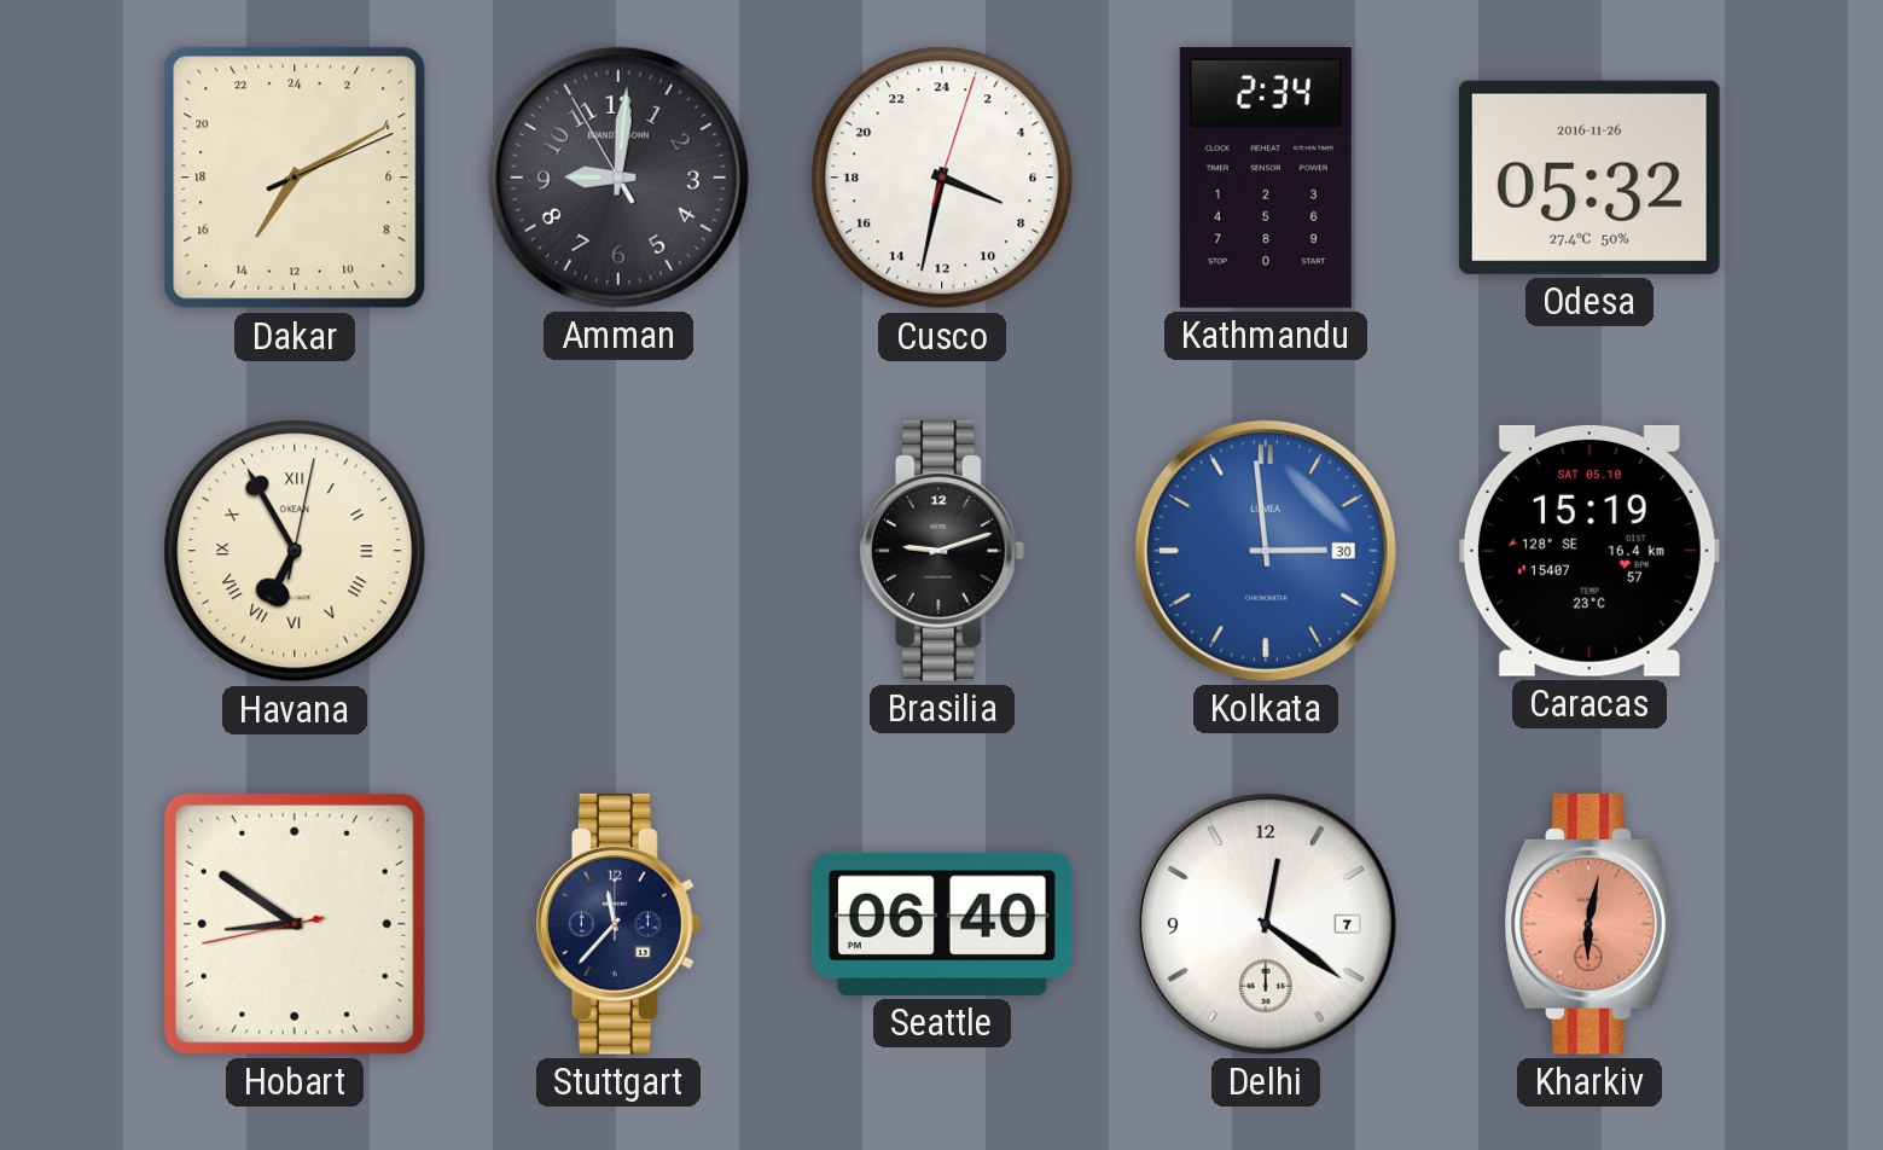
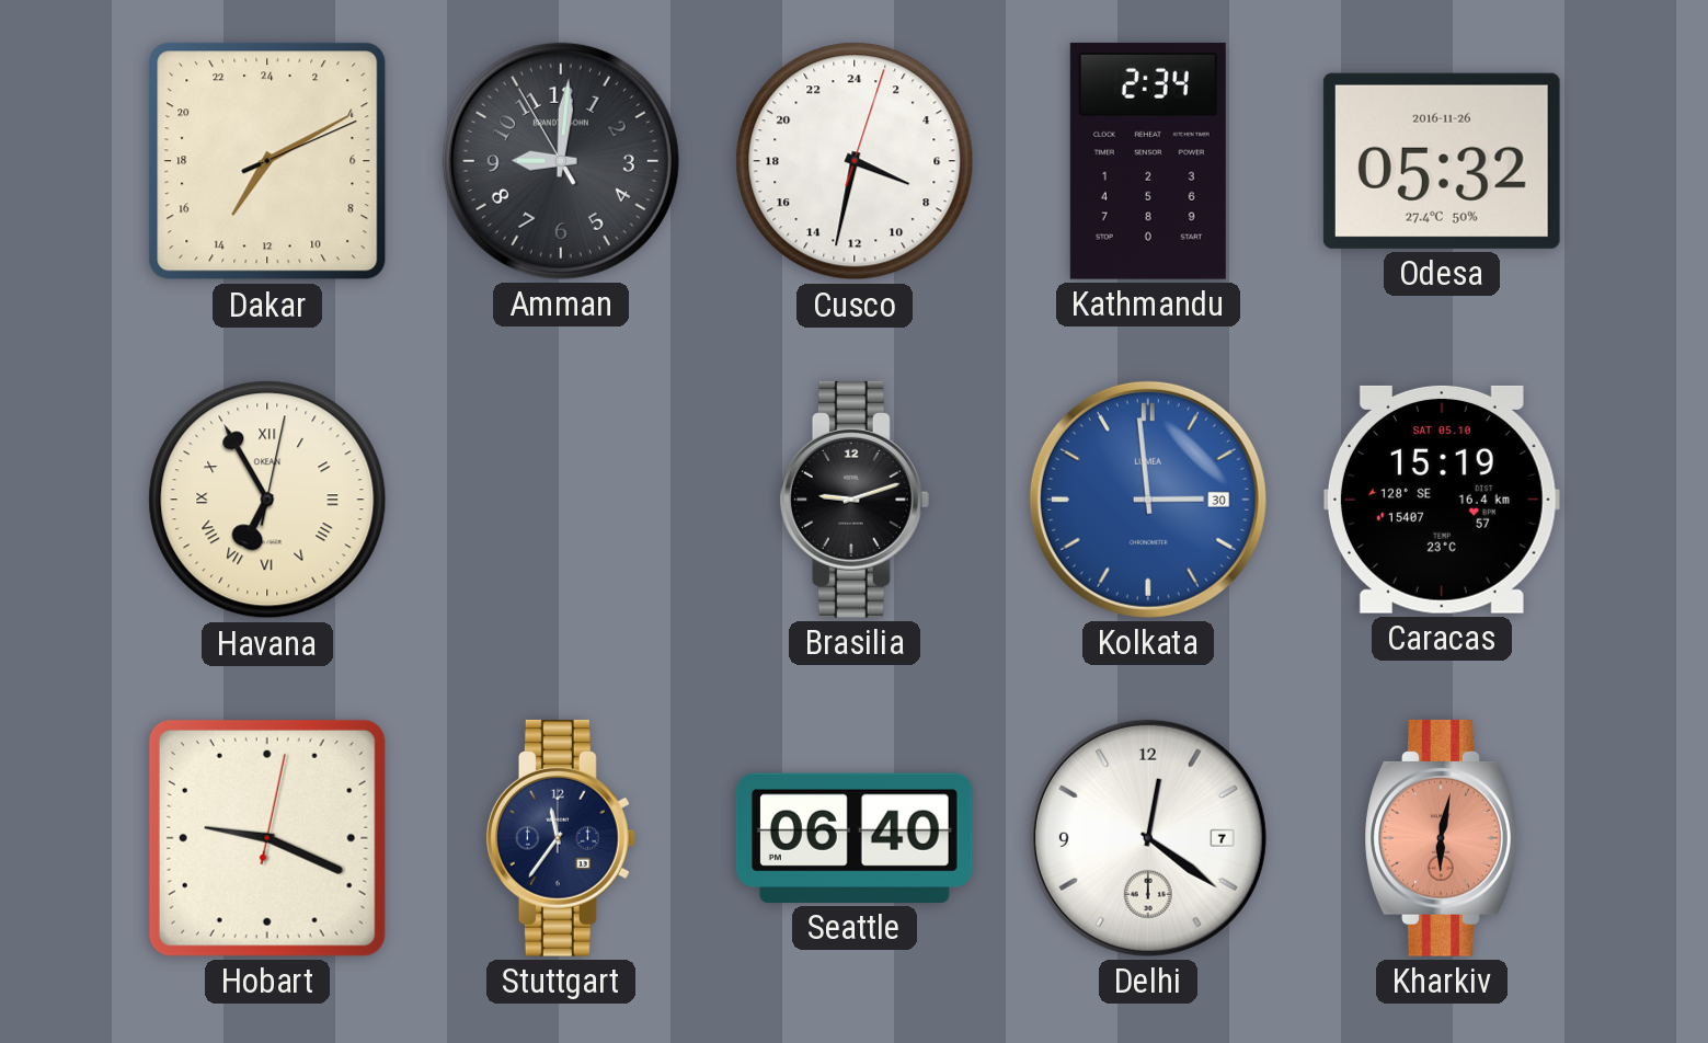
Hobart: 8:50 -> 9:19 (267, 838)
Stuttgart: 11:37 -> 11:36 (561, 838)
